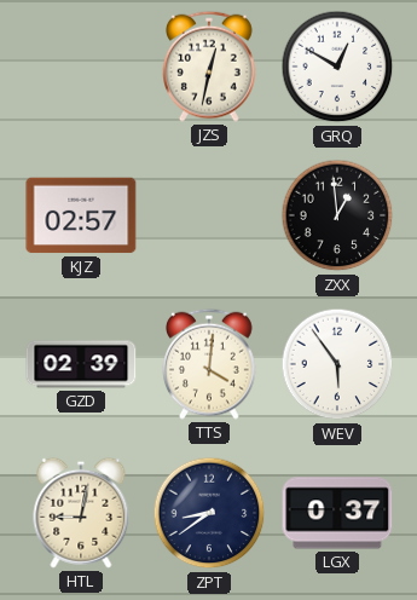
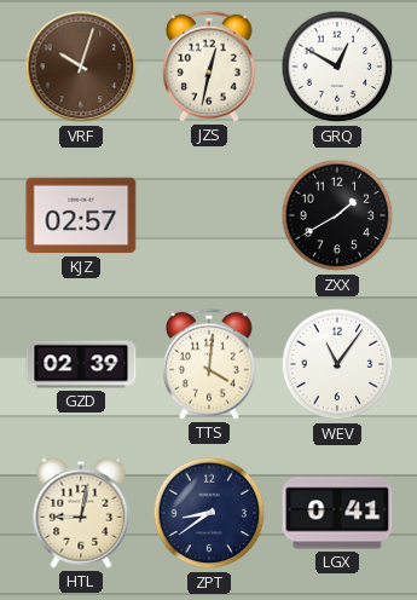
VRF: none -> 10:03 (81, 67)
ZXX: 12:59 -> 1:40 (337, 215)
WEV: 5:54 -> 11:06 (337, 364)
LGX: 0:37 -> 0:41 (337, 513)
